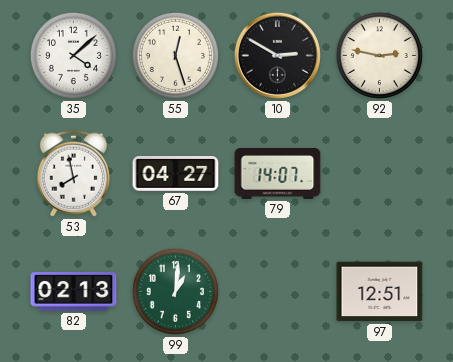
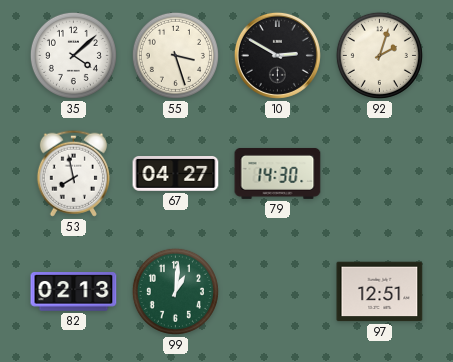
55: 12:27 -> 3:27 (175, 55)
92: 2:47 -> 2:03 (379, 55)
79: 14:07 -> 14:30 (278, 173)
